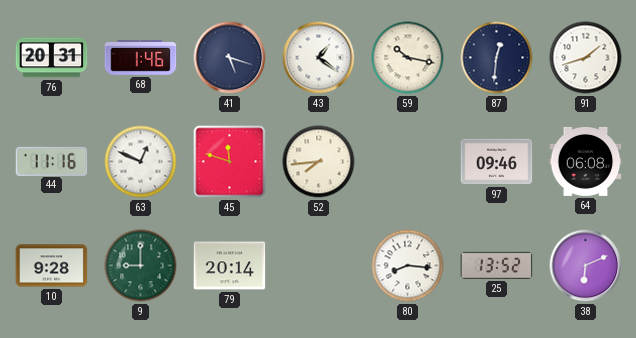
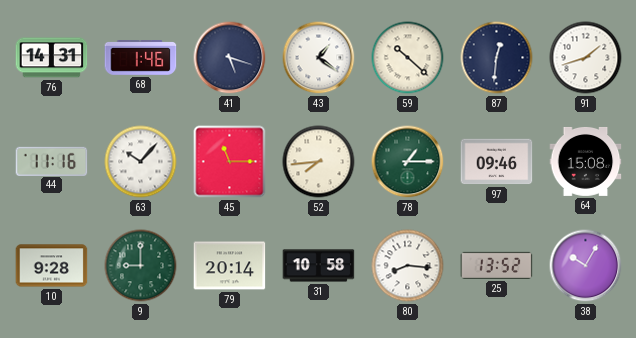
76: 20:31 -> 14:31 (52, 58)
59: 10:17 -> 10:22 (408, 58)
63: 12:49 -> 10:07 (141, 162)
45: 11:48 -> 11:15 (230, 162)
78: none -> 1:15 (408, 162)
64: 06:08 -> 15:08 (586, 161)
31: none -> 10:58 (319, 266)
38: 6:11 -> 10:05 (586, 266)
